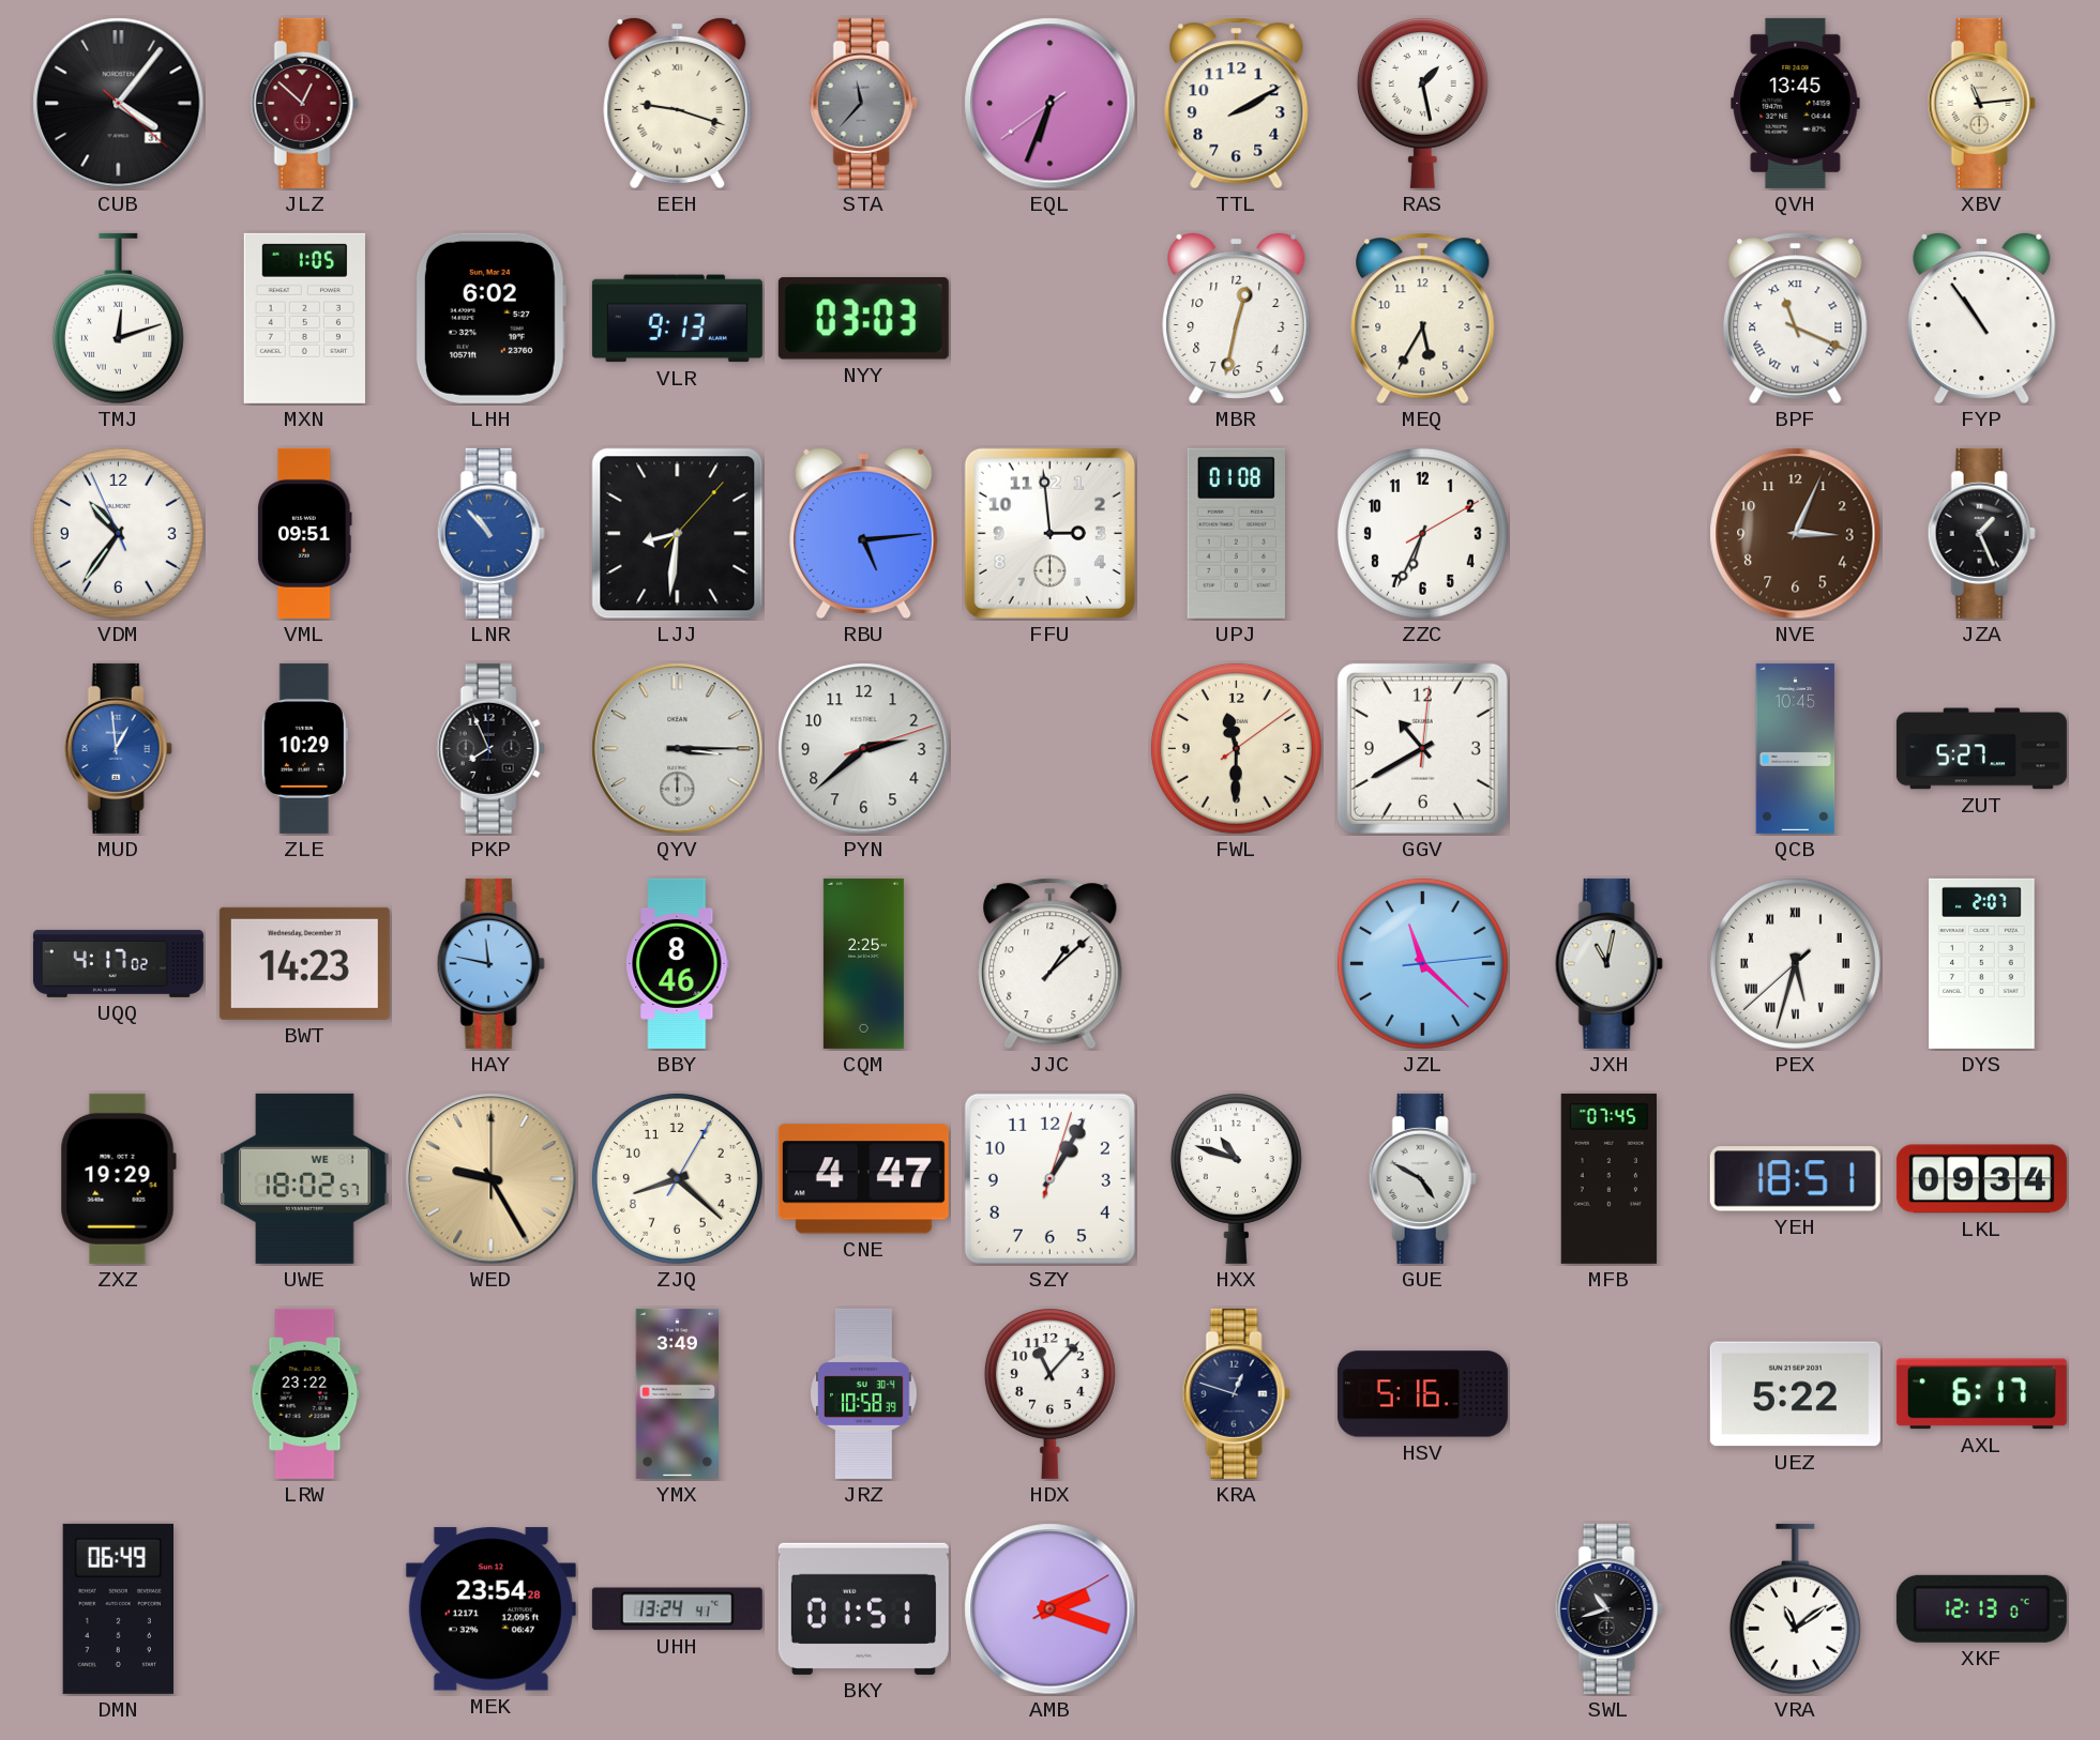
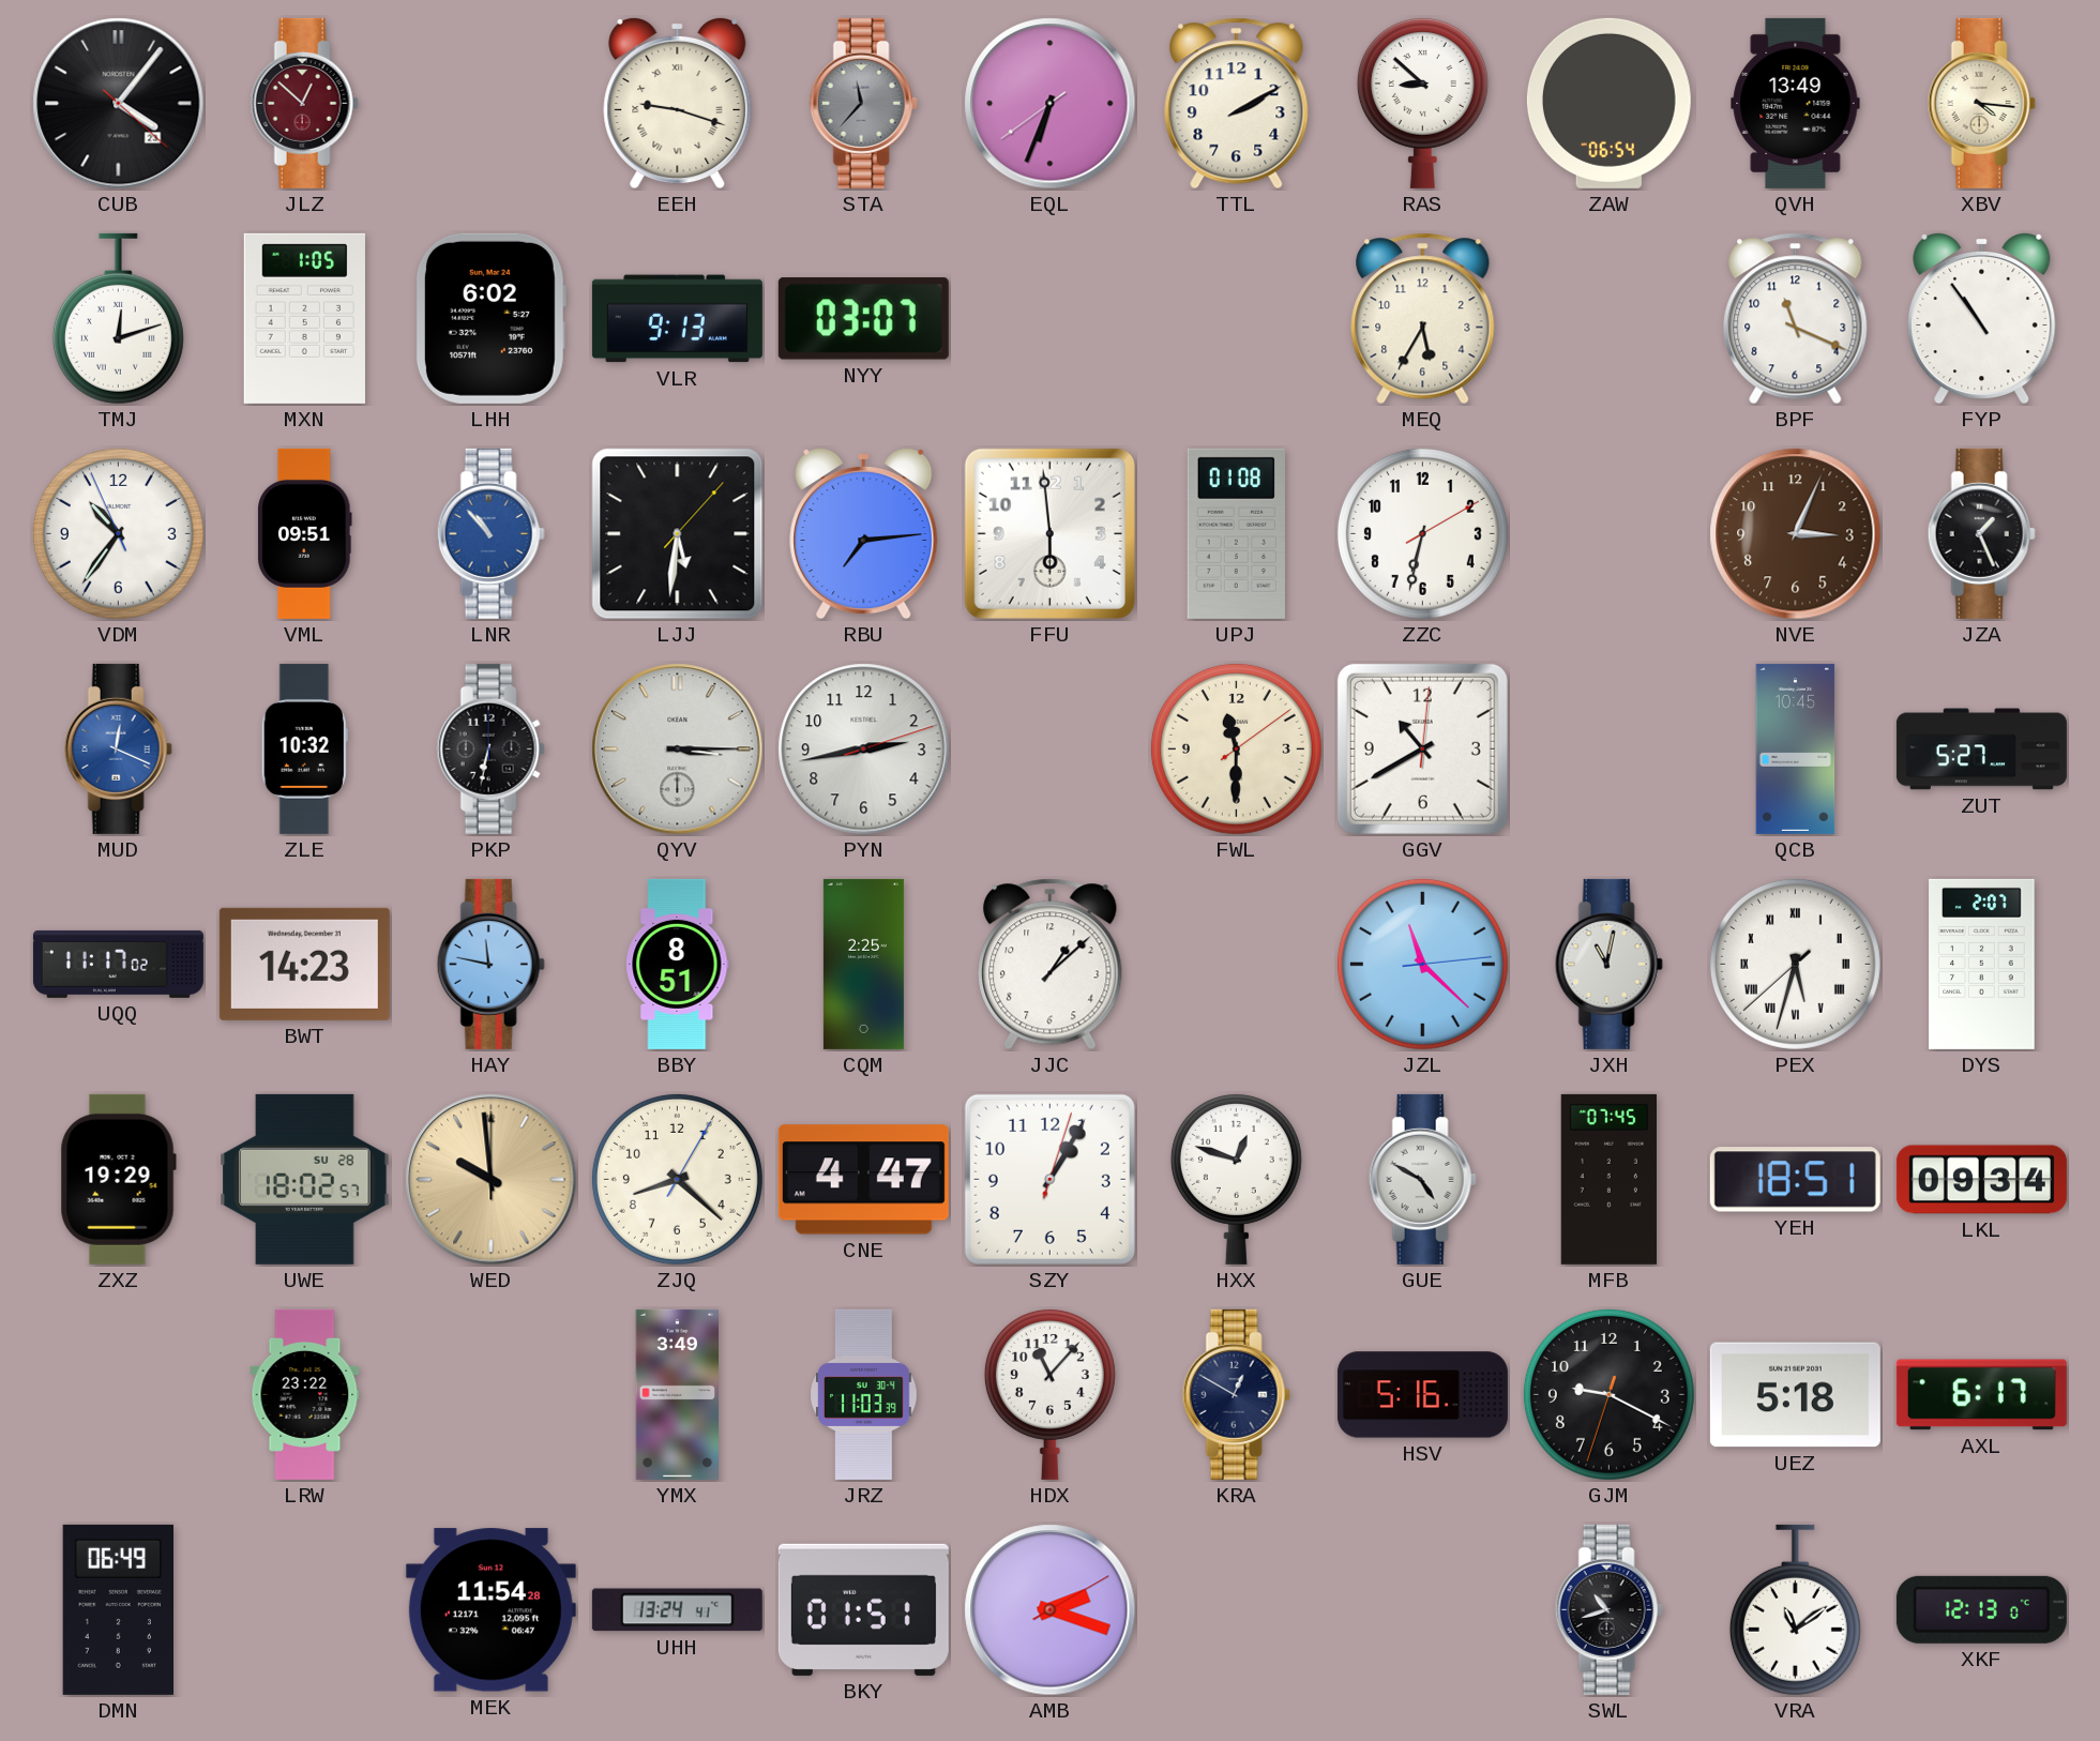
CUB date: 31 -> 23 (119, 104)
RAS: 1:28 -> 8:52 (1422, 103)
ZAW: none -> 06:54 (1608, 103)
QVH: 13:45 -> 13:49 (1796, 103)
XBV: 11:14 -> 4:16 (1981, 103)
NYY: 03:03 -> 03:07 (863, 319)
MBR: 12:32 -> none (1237, 318)
BPF numerals: Roman -> Arabic (1796, 319)
LJJ: 8:31 -> 5:31 (678, 534)
RBU: 5:14 -> 7:14 (864, 533)
FFU: 2:59 -> 5:59 (1049, 533)
ZZC: 6:34 -> 6:32 (1422, 533)
MUD: 12:59 -> 12:19 (118, 748)
ZLE: 10:29 -> 10:32 (304, 748)
PKP: 7:56 -> 6:32 (490, 748)
PYN: 2:38 -> 2:43 (864, 750)
UQQ: 4:17 -> 11:17 (118, 964)
BBY: 8:46 -> 8:51 (678, 964)
UWE date: WE 1 -> SU 28 (305, 1179)
WED: 9:25 -> 9:59 (492, 1180)
HXX: 10:48 -> 12:48 (1236, 1179)
JRZ: 10:58 -> 11:03 (864, 1394)
KRA: 12:48 -> 12:50 (1236, 1394)
GJM: none -> 9:19 (1608, 1394)
UEZ: 5:22 -> 5:18 (1795, 1395)
MEK: 23:54 -> 11:54 (490, 1610)
